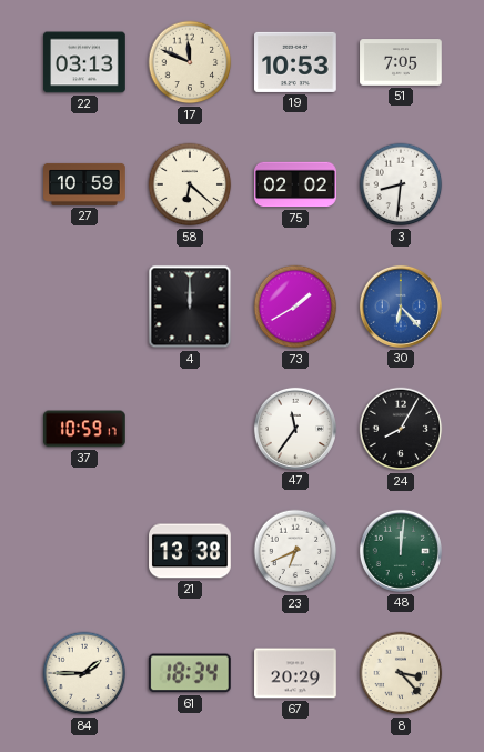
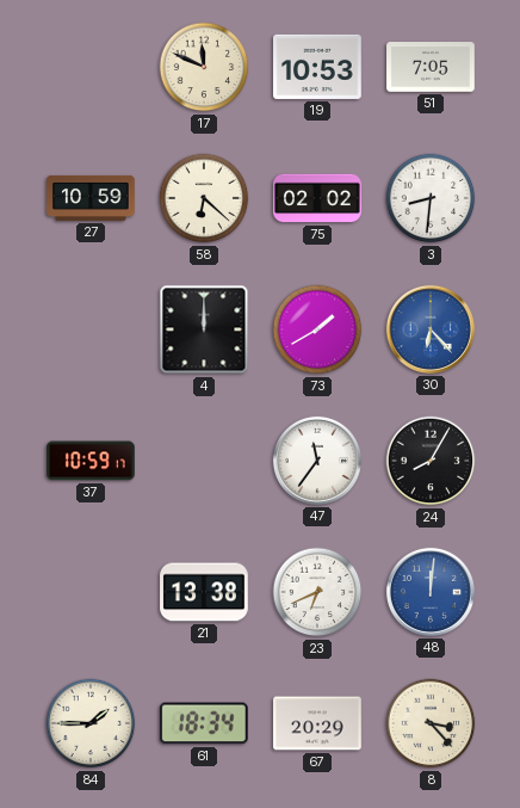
22: 03:13 -> none (84, 62)
48 dial: green -> blue (431, 592)
